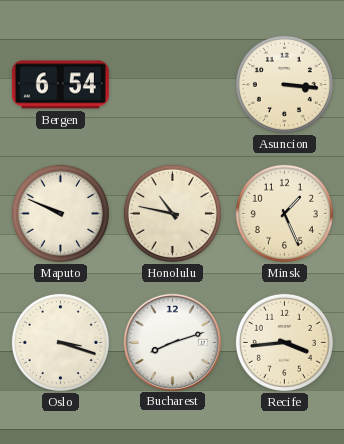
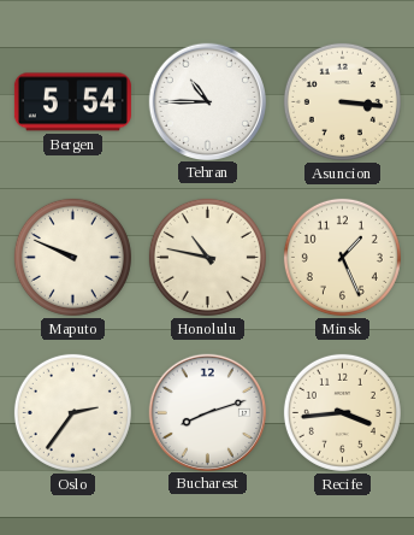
Bergen: 6:54 -> 5:54 (72, 102)
Tehran: none -> 10:45 (207, 101)
Oslo: 3:18 -> 2:36 (72, 412)
